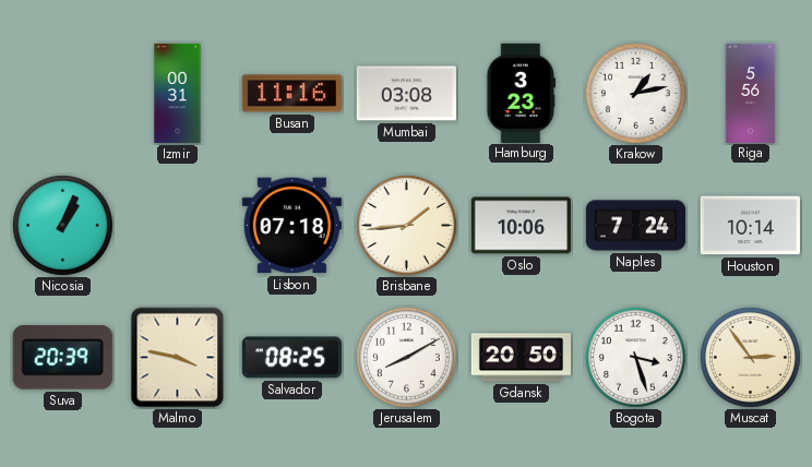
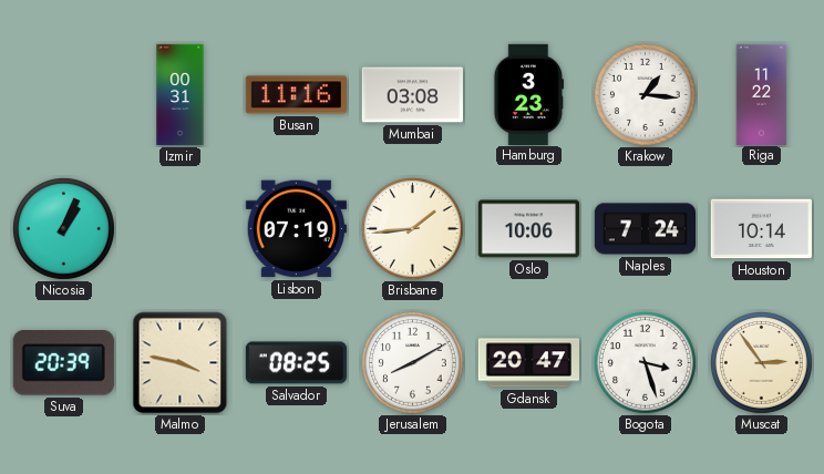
Krakow: 1:13 -> 1:16 (645, 94)
Riga: 5:56 -> 11:22 (762, 94)
Lisbon: 07:18 -> 07:19 (296, 229)
Gdansk: 20:50 -> 20:47 (528, 363)
